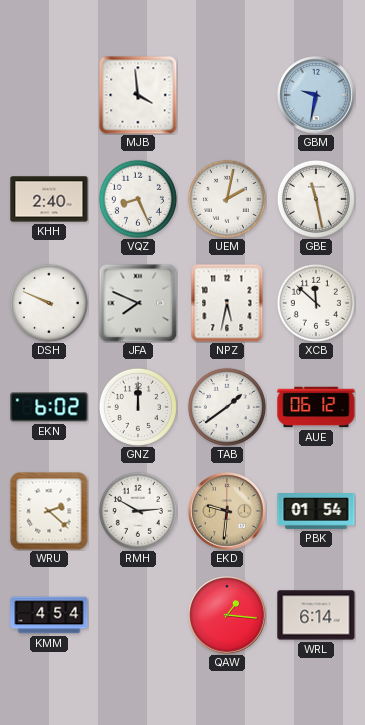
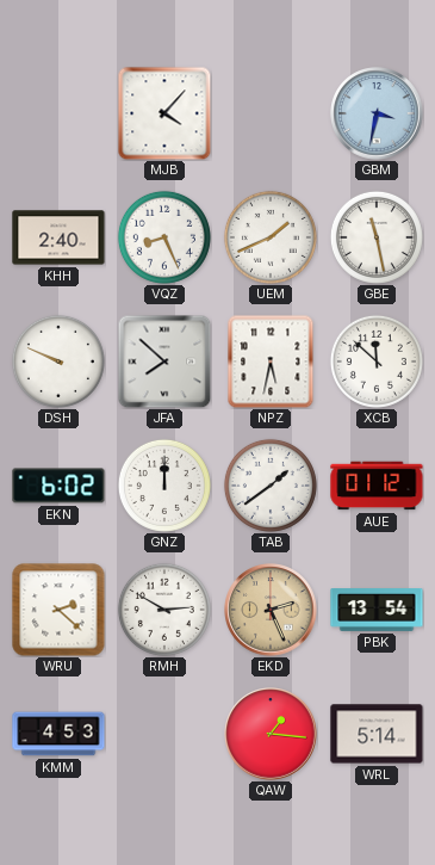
MJB: 3:59 -> 4:07 (164, 113)
GBM: 9:32 -> 3:32 (377, 113)
UEM: 2:02 -> 1:41 (271, 237)
JFA: 7:49 -> 7:52 (164, 362)
AUE: 06:12 -> 01:12 (377, 486)
EKD: 9:31 -> 2:26 (271, 610)
PBK: 01:54 -> 13:54 (377, 611)
KMM: 4:54 -> 4:53 (58, 734)
WRL: 6:14 -> 5:14 (377, 734)
